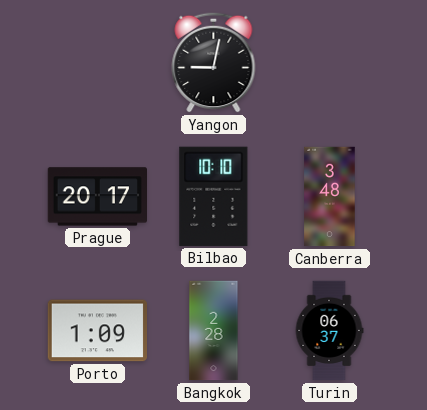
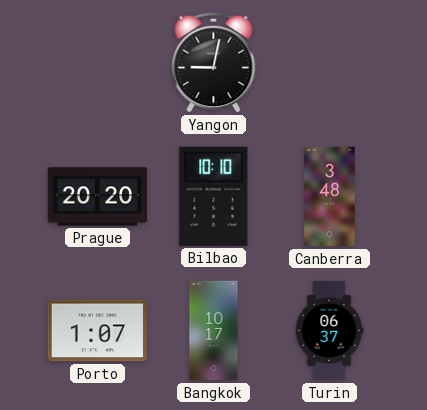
Prague: 20:17 -> 20:20 (97, 197)
Porto: 1:09 -> 1:07 (97, 331)
Bangkok: 2:28 -> 10:17 (214, 331)
